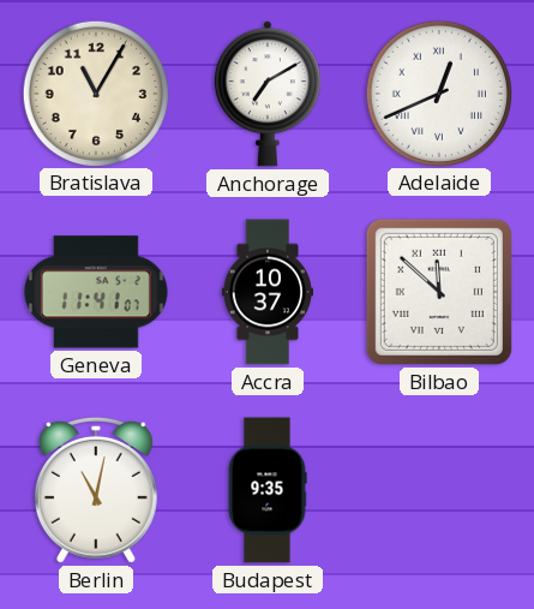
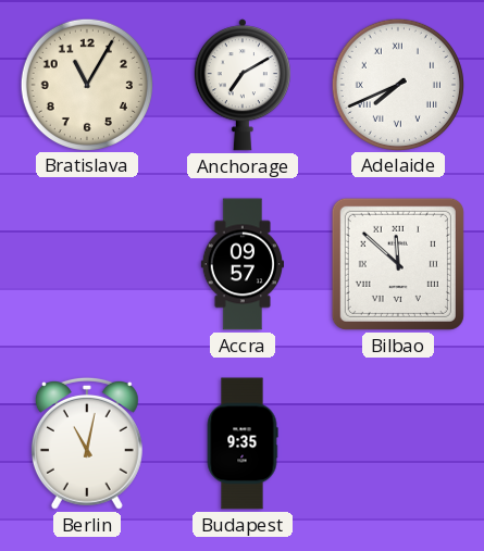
Adelaide: 12:41 -> 7:41 (397, 84)
Geneva: 11:41 -> none (96, 292)
Accra: 10:37 -> 09:57 (241, 264)
